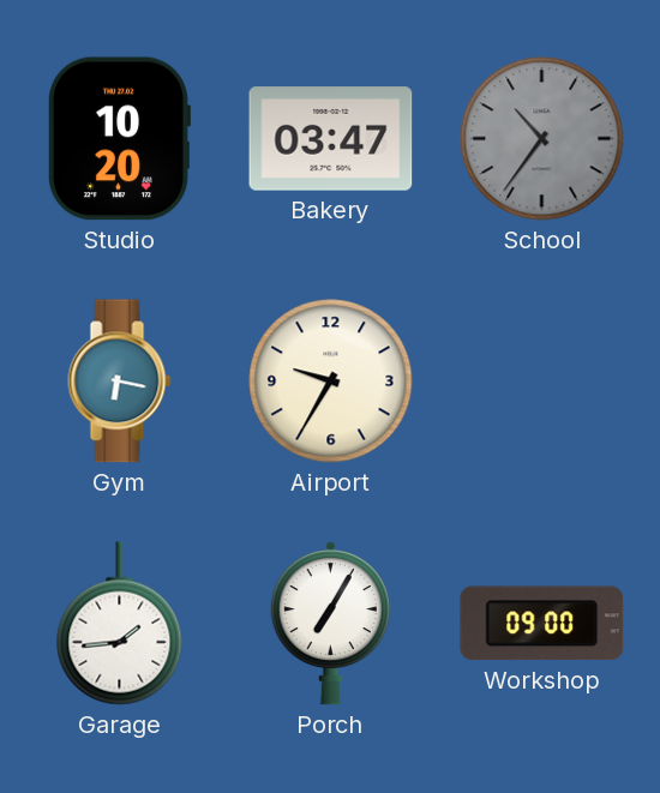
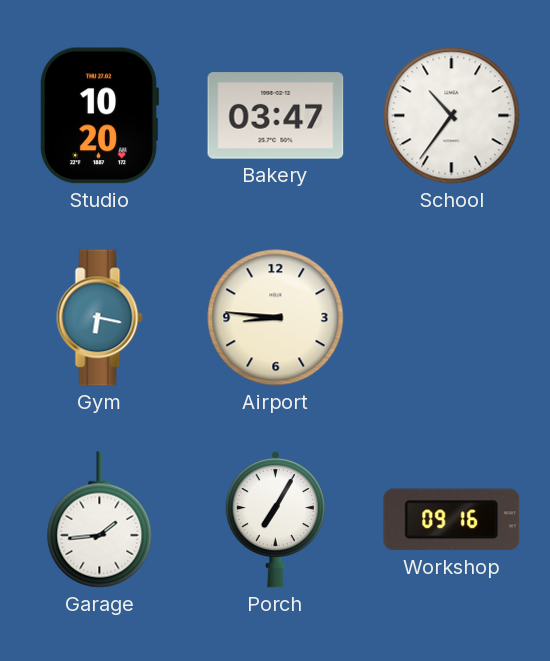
School dial: grey -> white (452, 116)
Airport: 9:35 -> 8:46 (276, 318)
Workshop: 09:00 -> 09:16 (452, 520)
